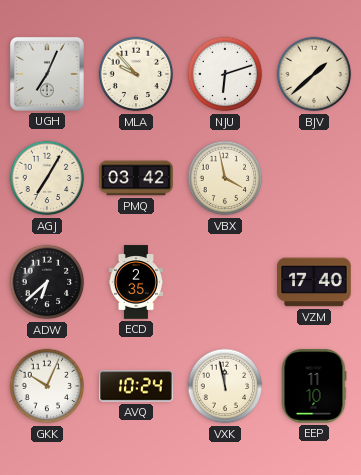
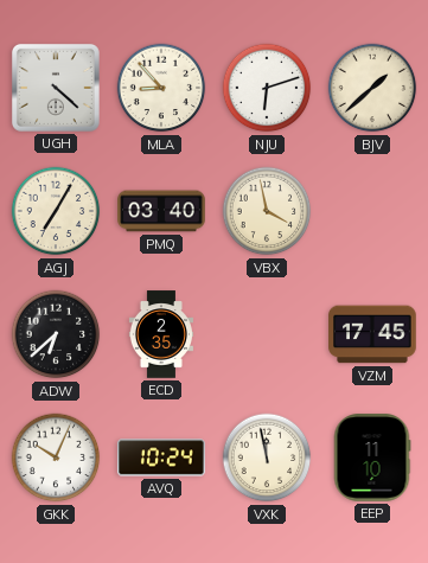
UGH: 7:04 -> 4:22 (56, 88)
MLA: 9:53 -> 8:53 (161, 88)
PMQ: 03:42 -> 03:40 (161, 211)
VZM: 17:40 -> 17:45 (372, 334)
